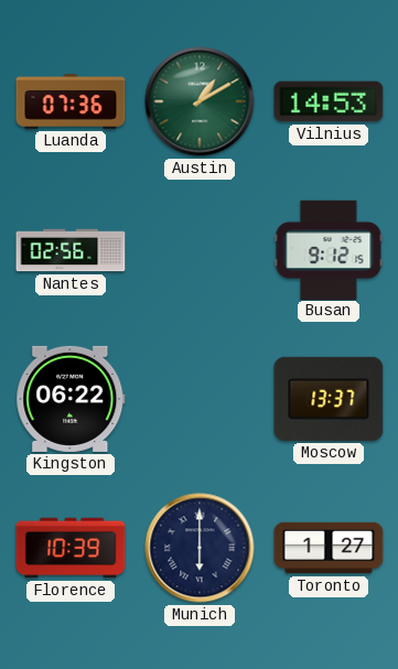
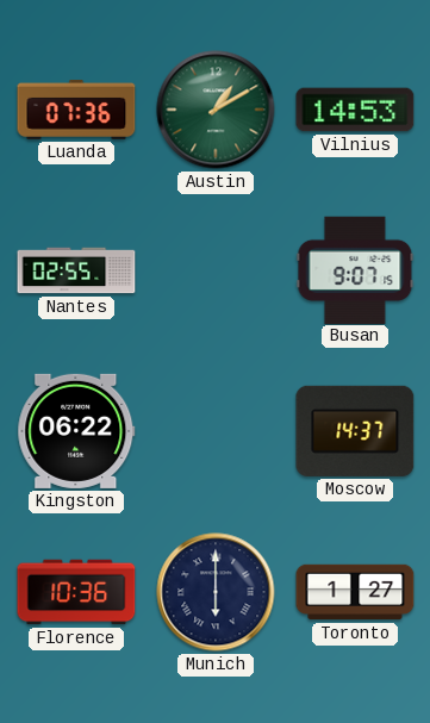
Nantes: 02:56 -> 02:55 (76, 270)
Busan: 9:12 -> 9:07 (355, 269)
Moscow: 13:37 -> 14:37 (355, 431)
Florence: 10:39 -> 10:36 (76, 592)
